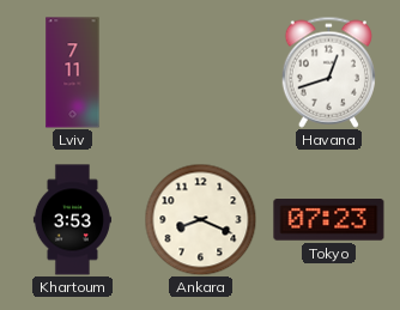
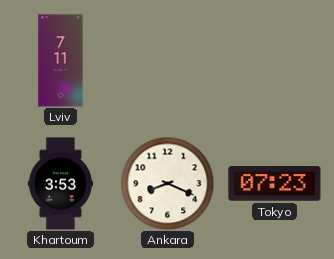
Havana: 12:42 -> none (328, 72)
